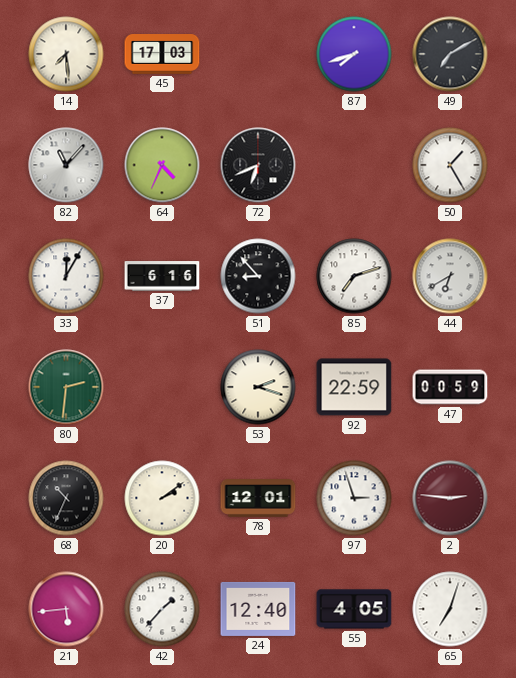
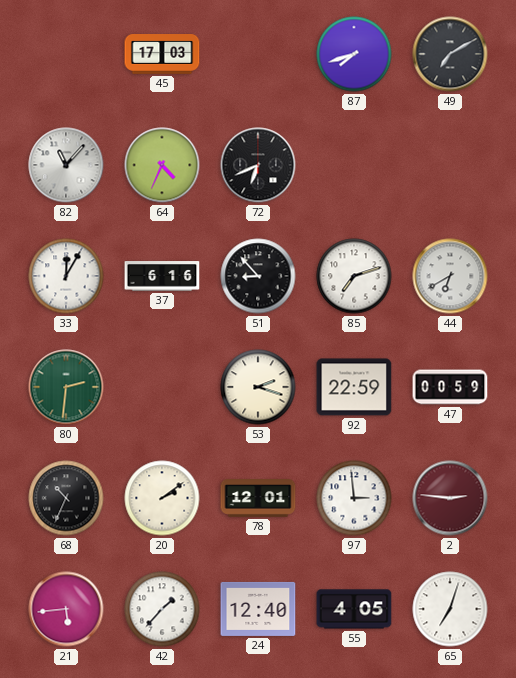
14: 7:29 -> none (66, 54)
50: 1:25 -> none (450, 165)
97: 2:57 -> 2:59 (354, 498)
